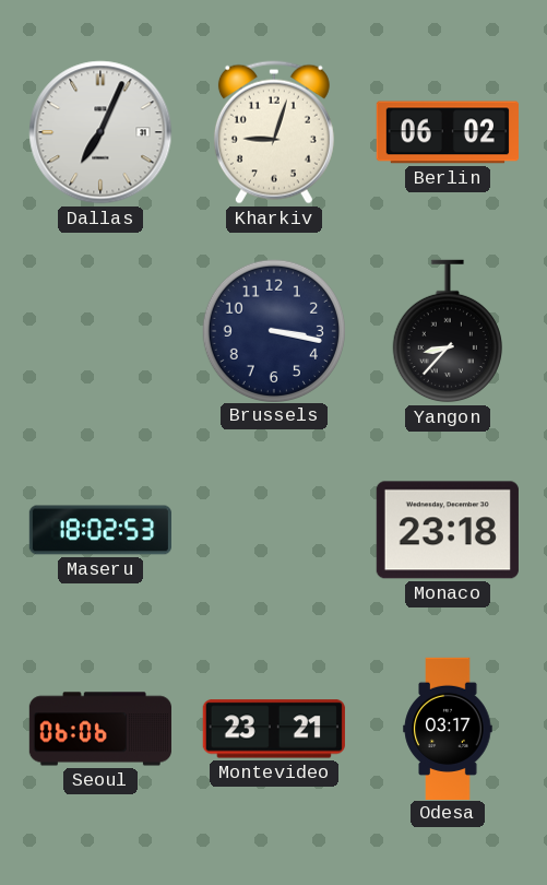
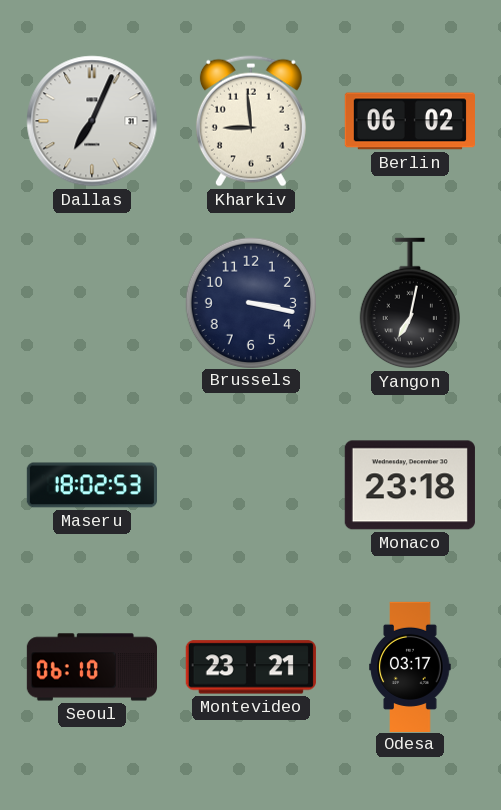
Kharkiv: 9:03 -> 8:59 (251, 121)
Yangon: 8:37 -> 7:02 (410, 303)
Seoul: 06:06 -> 06:10 (91, 667)
